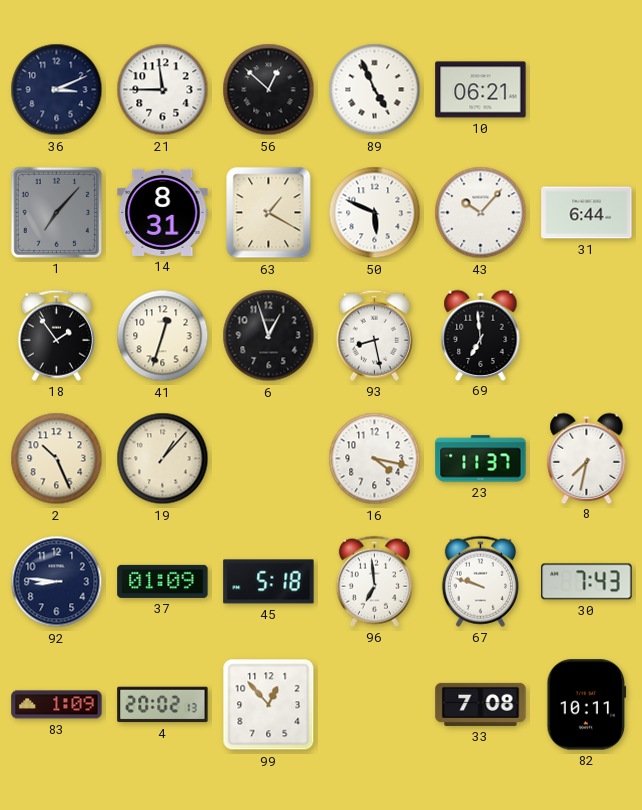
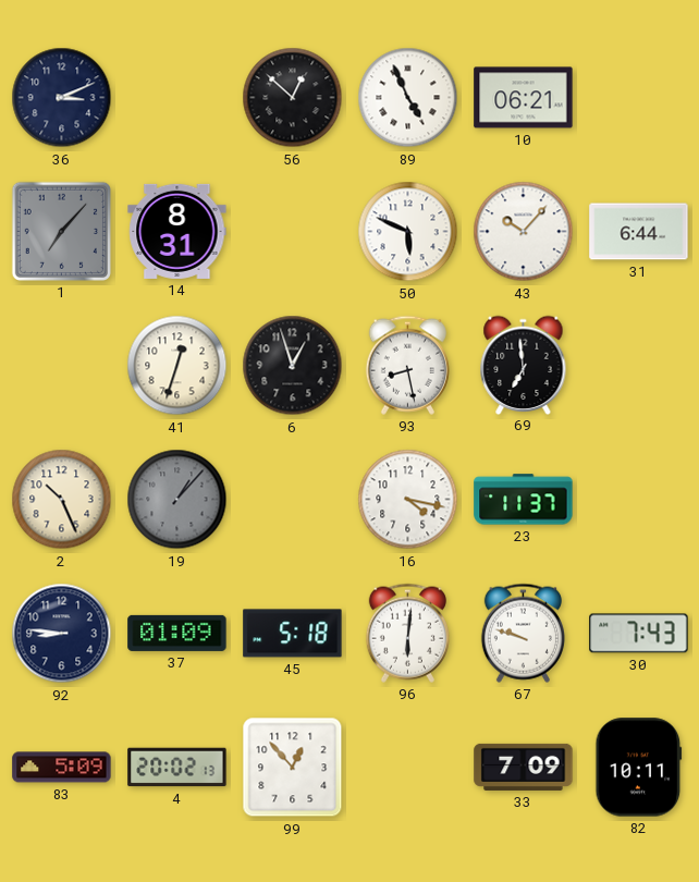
21: 11:45 -> none (163, 90)
63: 1:20 -> none (269, 213)
18: 1:54 -> none (56, 335)
19 dial: cream -> grey (177, 500)
8: 7:32 -> none (587, 458)
96: 6:59 -> 6:01 (407, 633)
83: 1:09 -> 5:09 (62, 768)
33: 7:08 -> 7:09 (524, 767)
